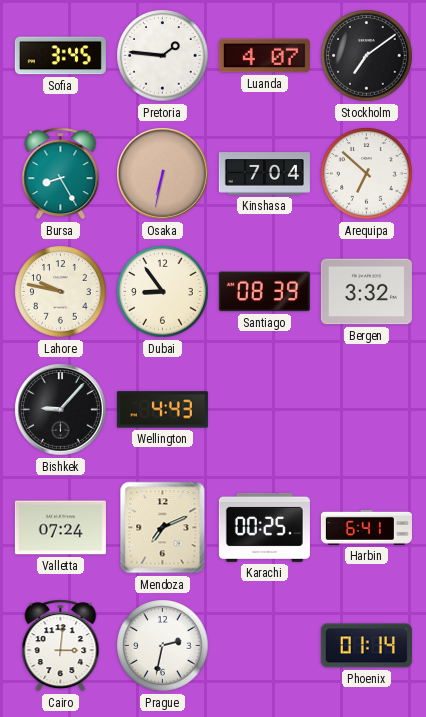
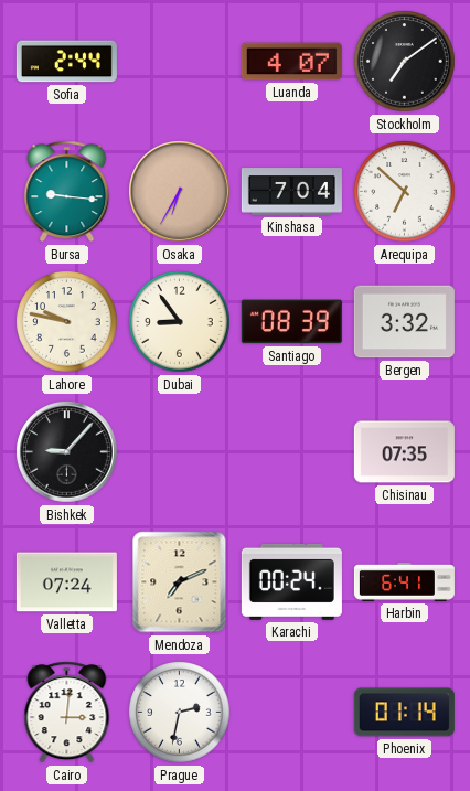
Sofia: 3:45 -> 2:44 (66, 62)
Pretoria: 1:46 -> none (163, 56)
Bursa: 8:25 -> 9:16 (67, 192)
Osaka: 6:32 -> 6:35 (180, 192)
Wellington: 4:43 -> none (162, 410)
Chisinau: none -> 07:35 (404, 452)
Karachi: 00:25 -> 00:24 (291, 581)
